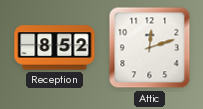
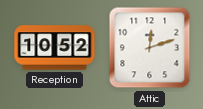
Reception: 8:52 -> 10:52 (55, 48)
